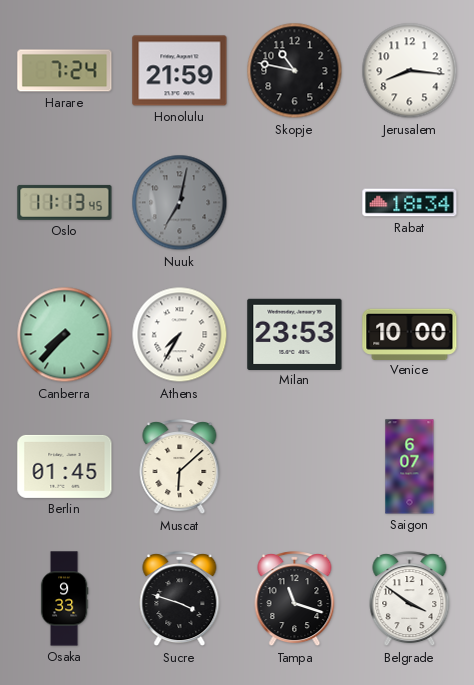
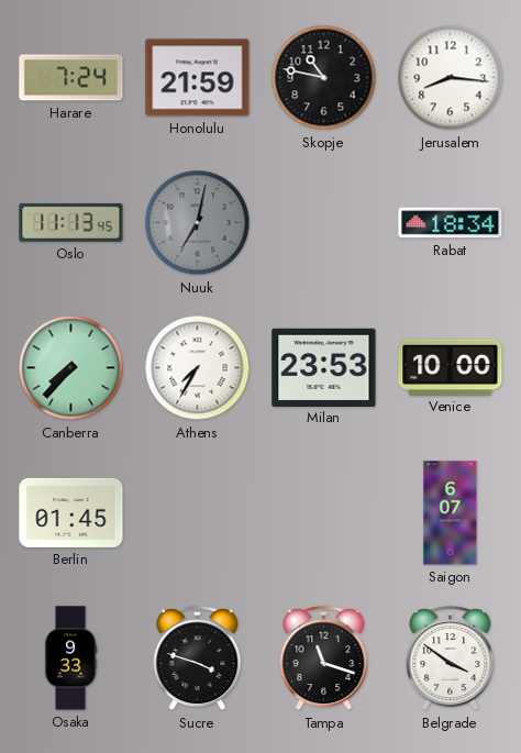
Muscat: 6:08 -> none (180, 467)
